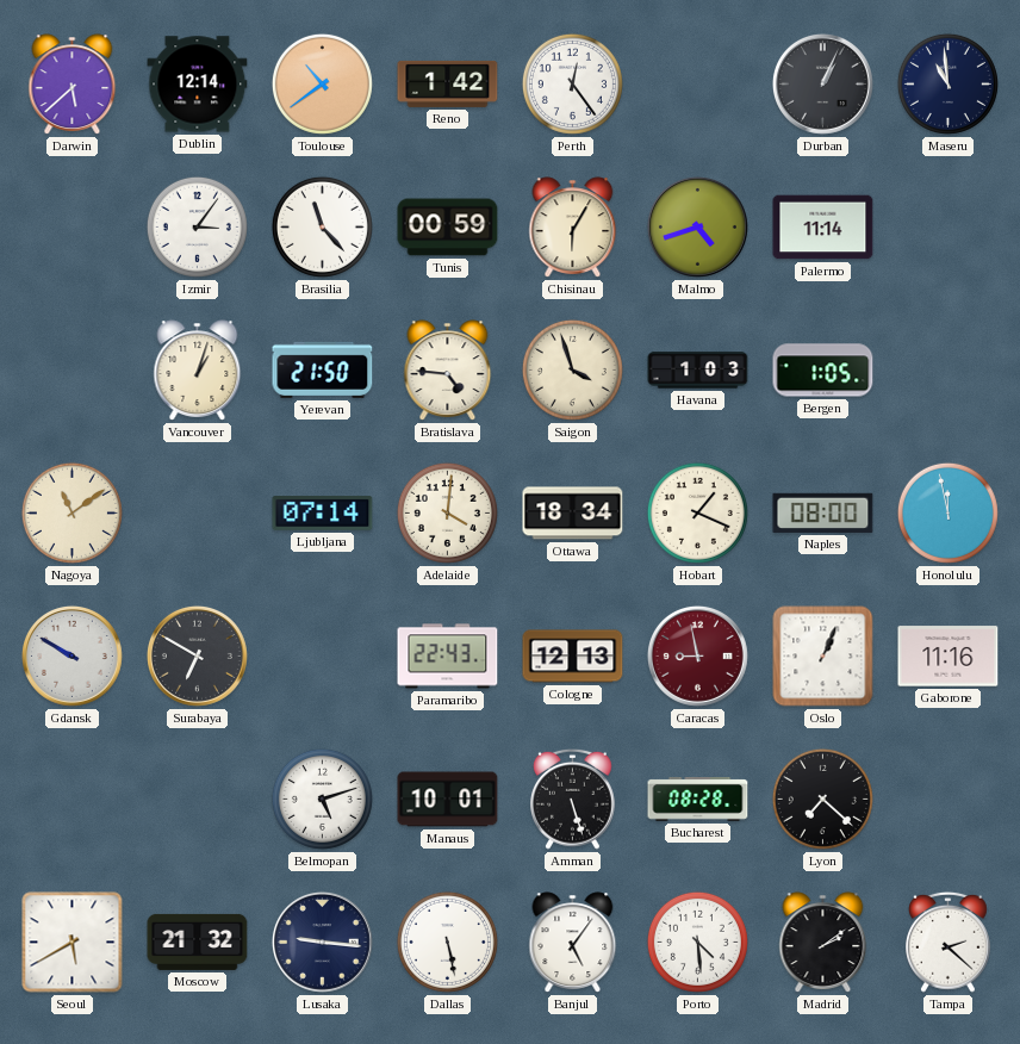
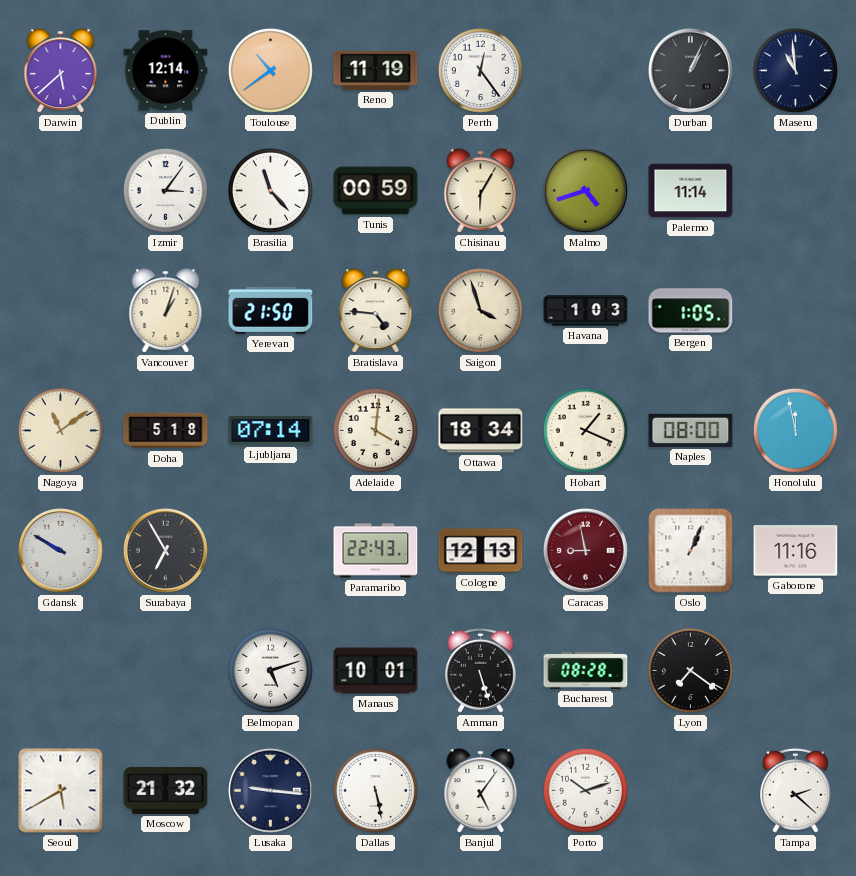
Reno: 1:42 -> 11:19 (376, 70)
Doha: none -> 5:18 (166, 431)
Surabaya: 6:50 -> 6:55 (165, 550)
Lyon: 7:22 -> 7:21 (690, 670)
Porto: 4:29 -> 10:12 (585, 790)
Madrid: 2:09 -> none (823, 943)
